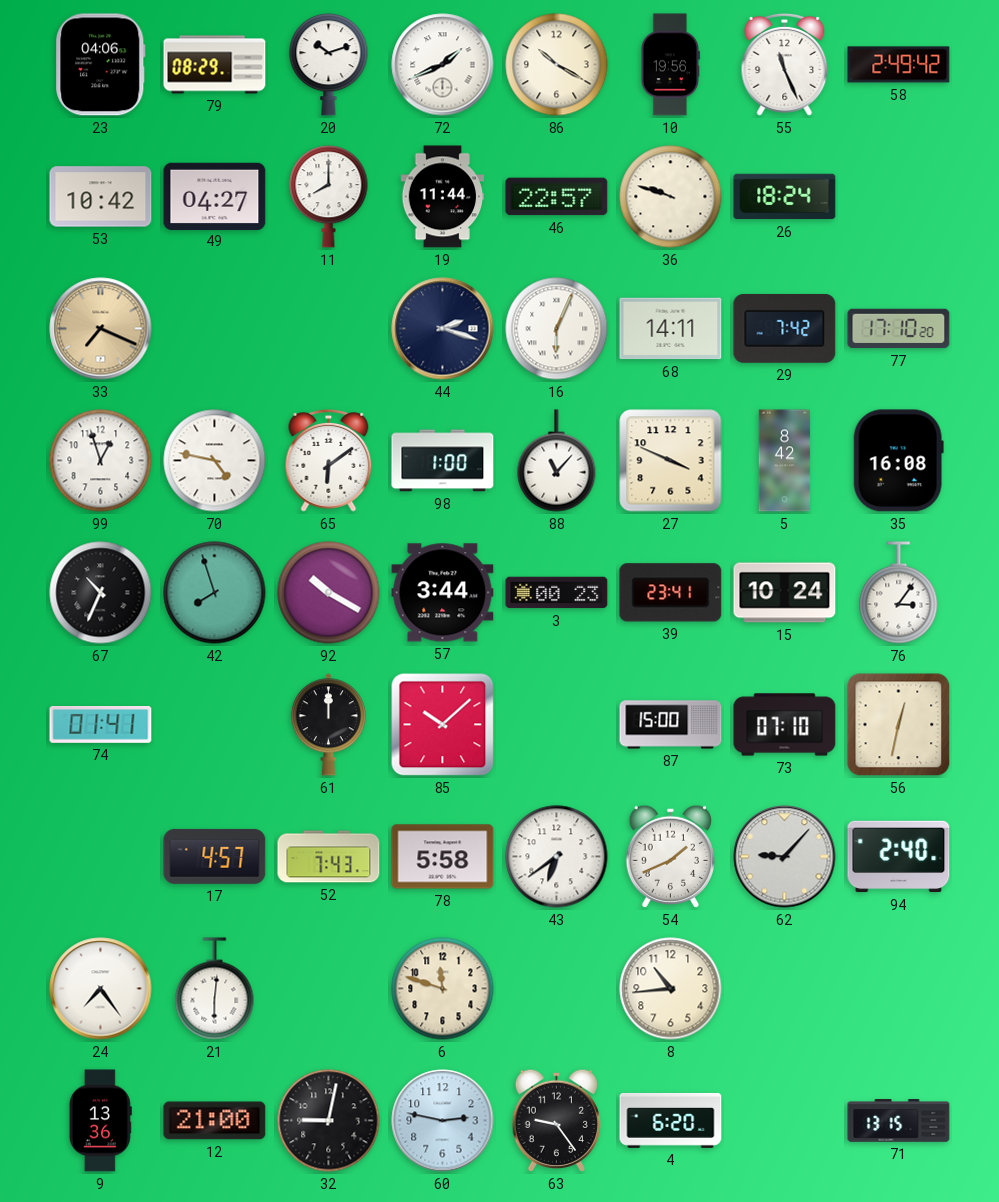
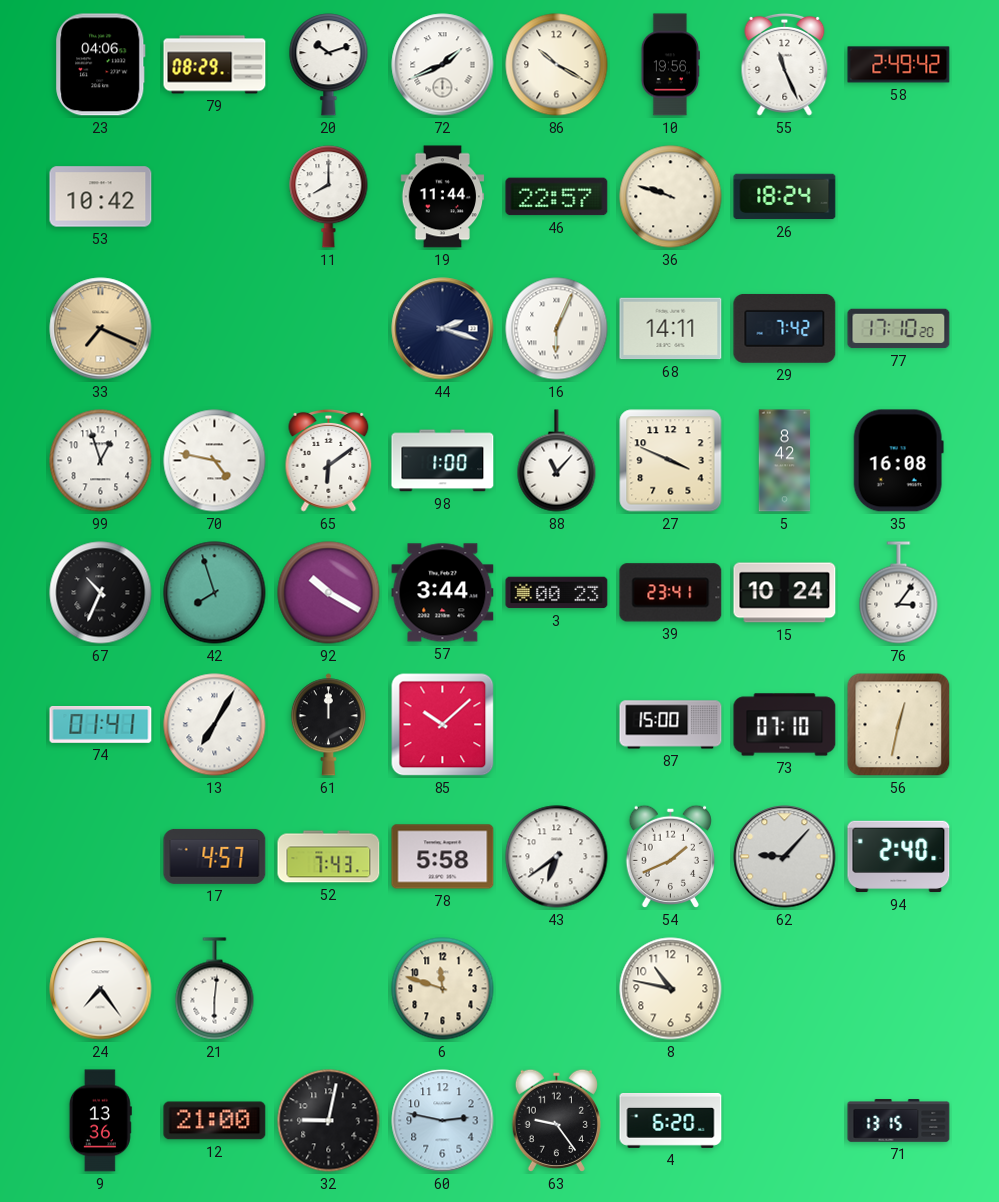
49: 04:27 -> none (215, 196)
13: none -> 7:05 (215, 725)
8: 10:44 -> 10:47 (671, 989)
